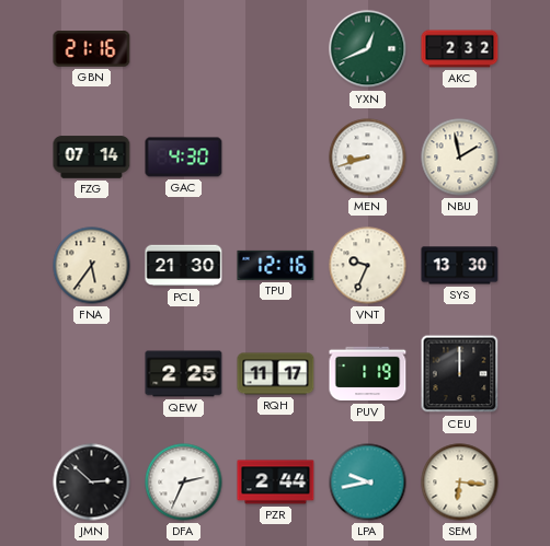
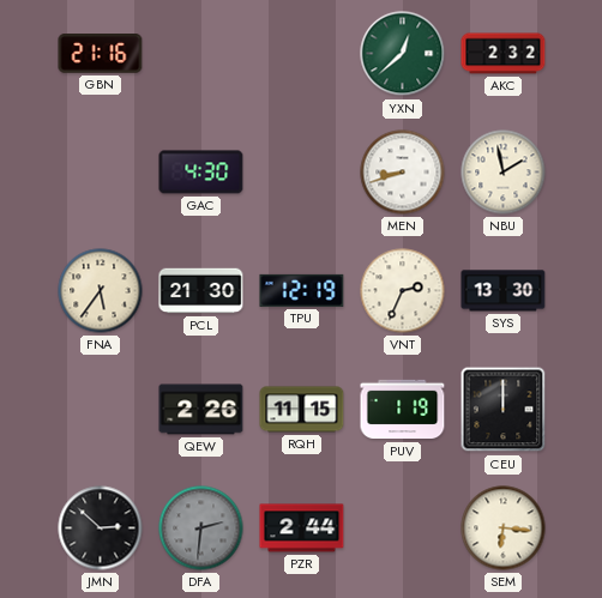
YXN: 12:41 -> 12:38 (403, 54)
FZG: 07:14 -> none (92, 158)
TPU: 12:16 -> 12:19 (302, 290)
VNT: 9:34 -> 2:34 (403, 291)
QEW: 2:25 -> 2:26 (201, 410)
RQH: 11:17 -> 11:15 (302, 410)
DFA: 2:34 -> 2:31 (201, 528)
DFA dial: white -> grey (201, 528)
LPA: 9:43 -> none (368, 483)
